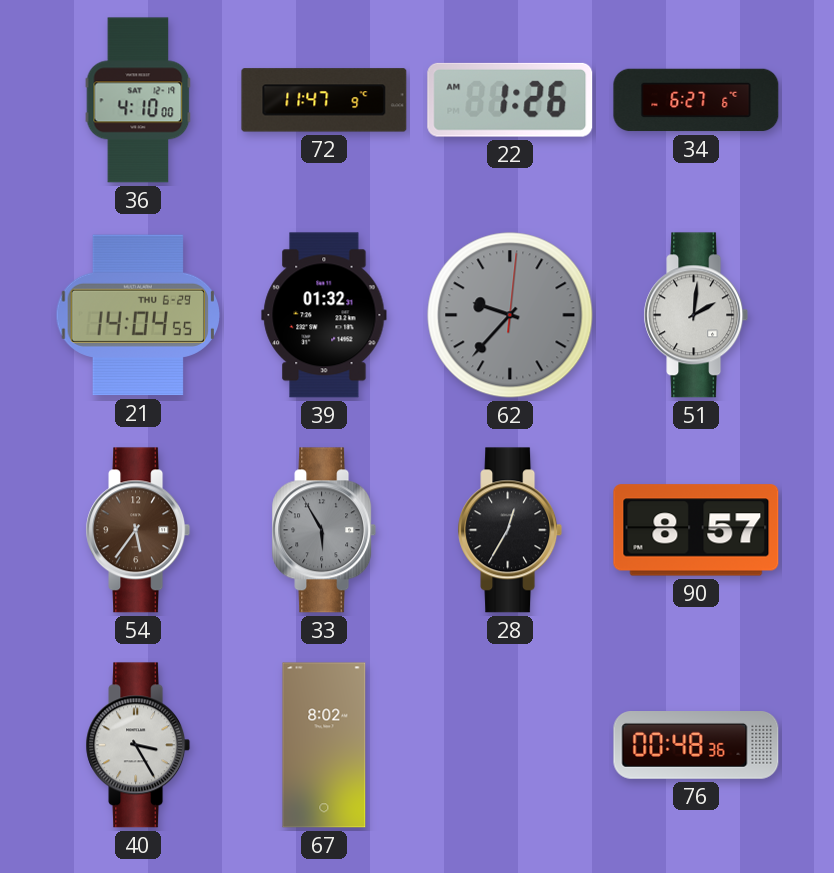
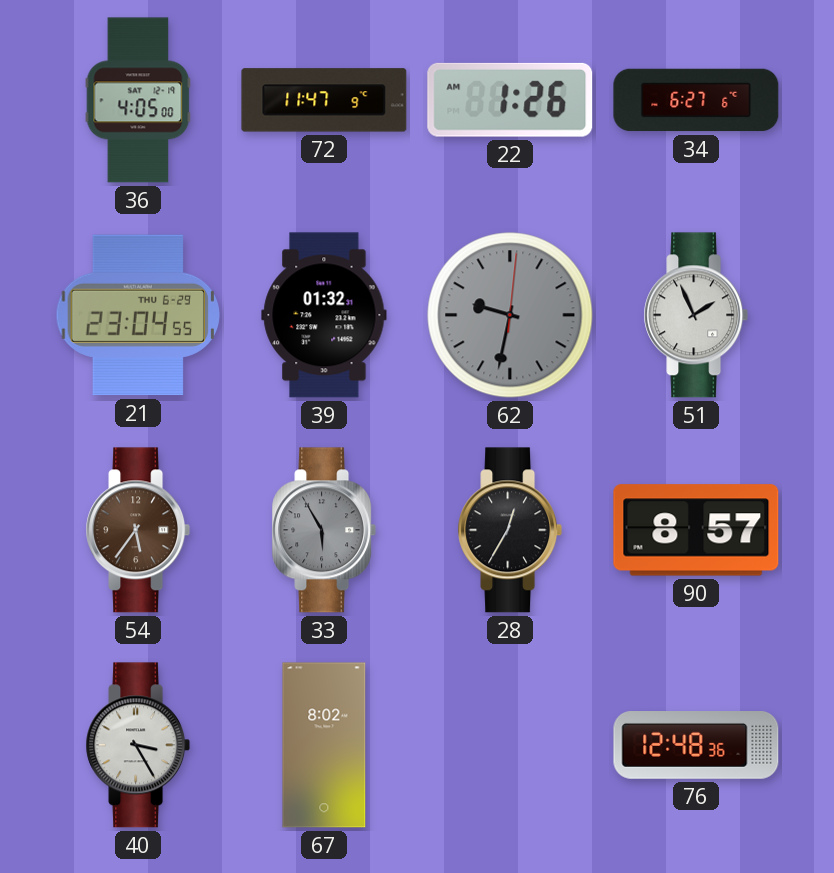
36: 4:10 -> 4:05 (138, 100)
21: 14:04 -> 23:04 (138, 315)
62: 9:37 -> 9:32 (510, 315)
51: 2:01 -> 1:56 (696, 315)
76: 00:48 -> 12:48 (696, 746)
